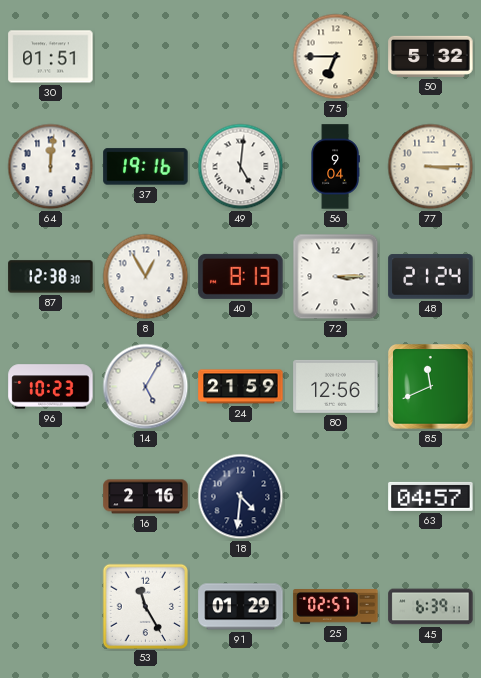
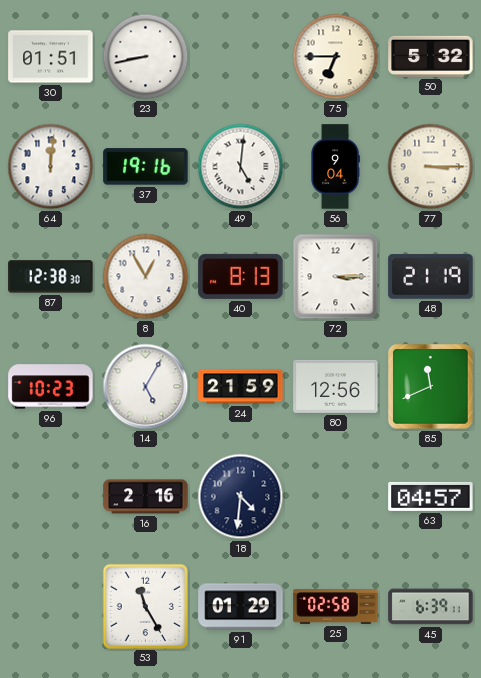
23: none -> 8:43 (146, 57)
48: 21:24 -> 21:19 (431, 277)
25: 02:57 -> 02:58 (336, 607)
